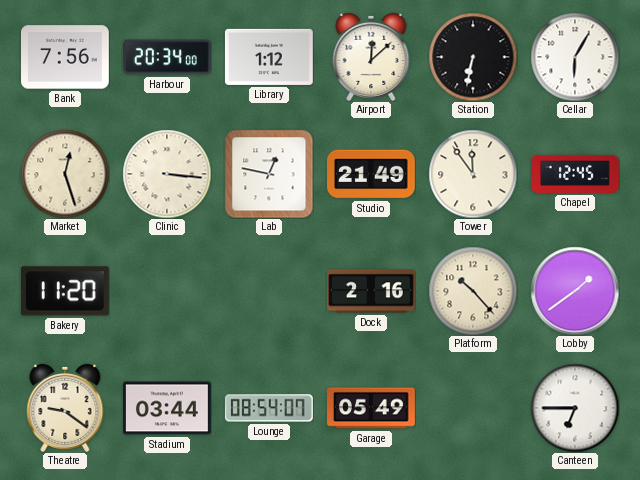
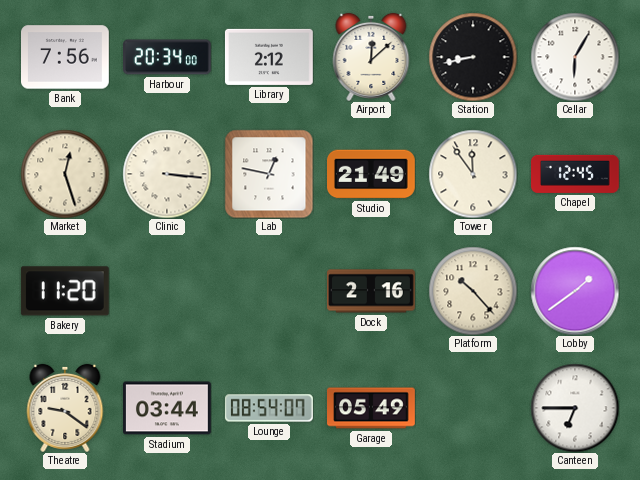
Library: 1:12 -> 2:12 (269, 57)
Station: 6:32 -> 8:43 (473, 57)
